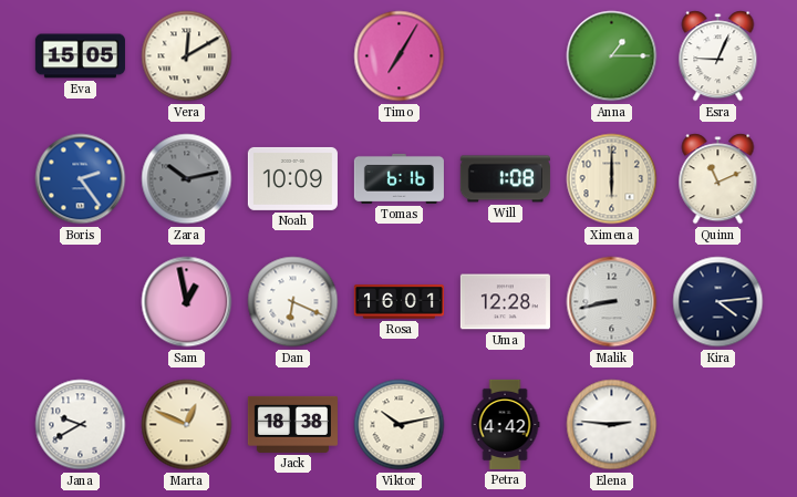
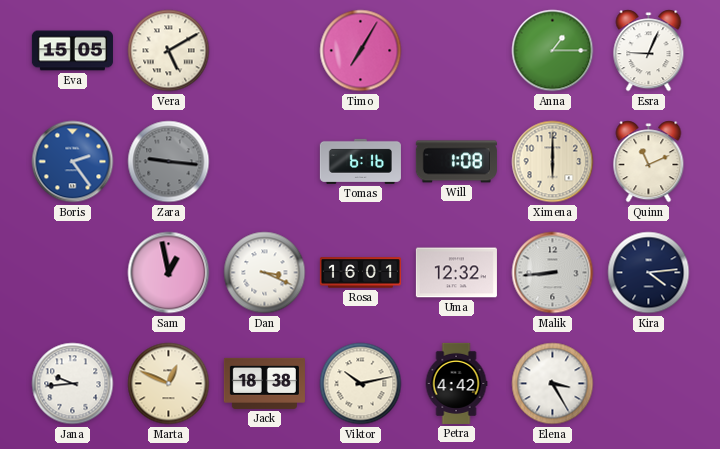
Vera: 12:10 -> 5:10 (169, 51)
Zara: 10:13 -> 9:16 (169, 162)
Noah: 10:09 -> none (292, 178)
Dan: 6:19 -> 3:19 (265, 273)
Uma: 12:28 -> 12:32 (456, 273)
Malik: 8:43 -> 8:44 (553, 273)
Jana: 9:40 -> 9:44 (73, 384)
Elena: 2:46 -> 3:25 (553, 384)
